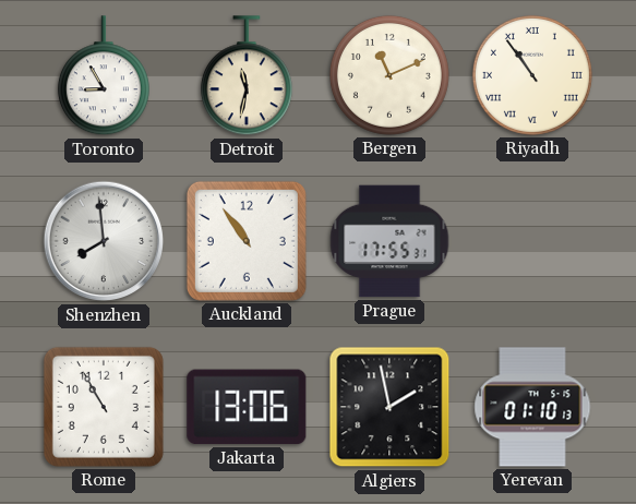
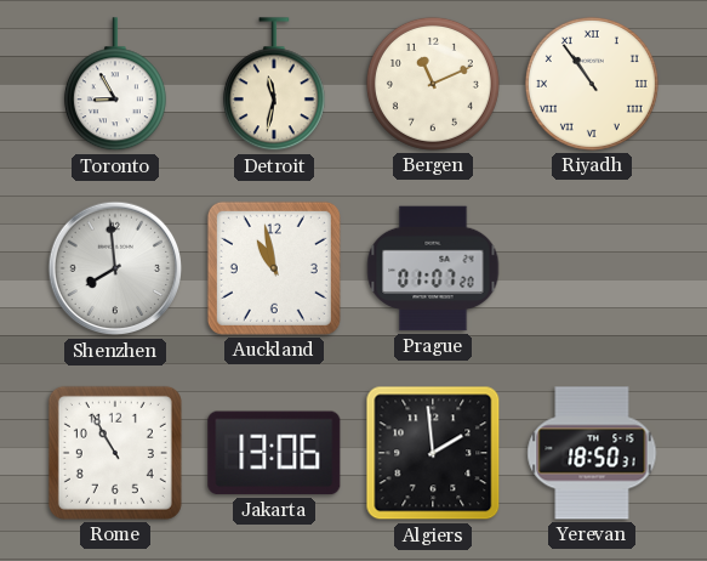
Auckland: 10:54 -> 10:58 (274, 268)
Prague: 17:55 -> 01:07 (433, 268)
Algiers: 1:58 -> 1:59 (433, 453)
Yerevan: 01:10 -> 18:50 (592, 453)
